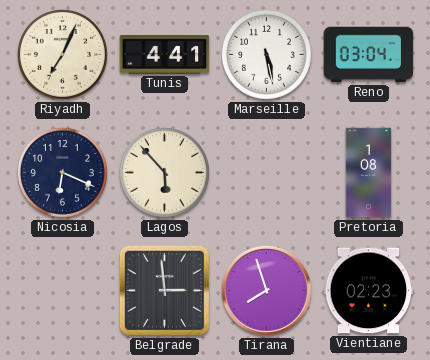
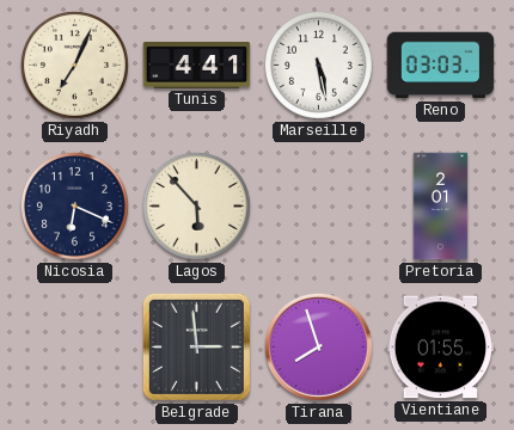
Reno: 03:04 -> 03:03 (441, 66)
Pretoria: 1:08 -> 2:01 (441, 207)
Vientiane: 02:23 -> 01:55 (441, 348)
